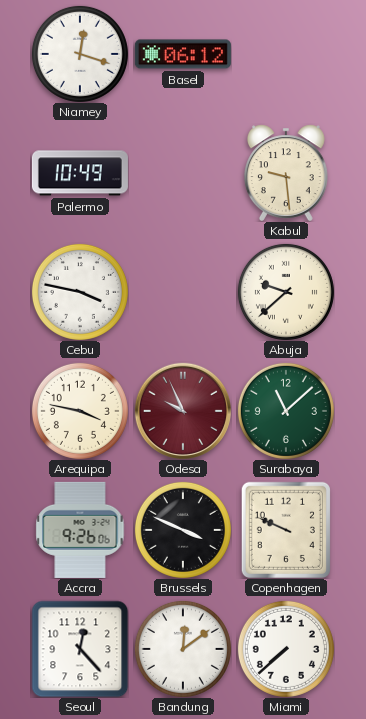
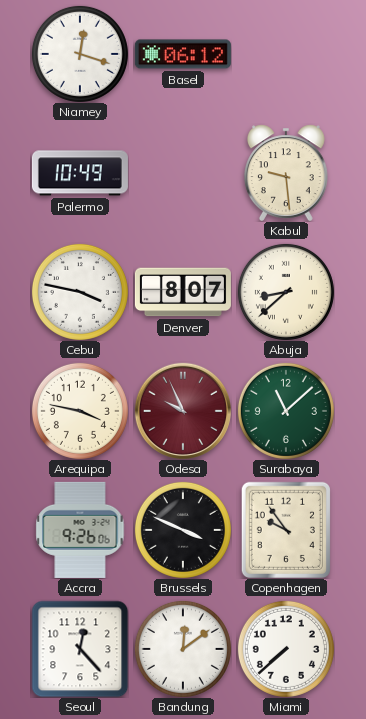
Denver: none -> 8:07 (183, 292)
Abuja: 9:38 -> 8:38 (286, 292)
Copenhagen: 9:49 -> 9:54 (286, 530)
